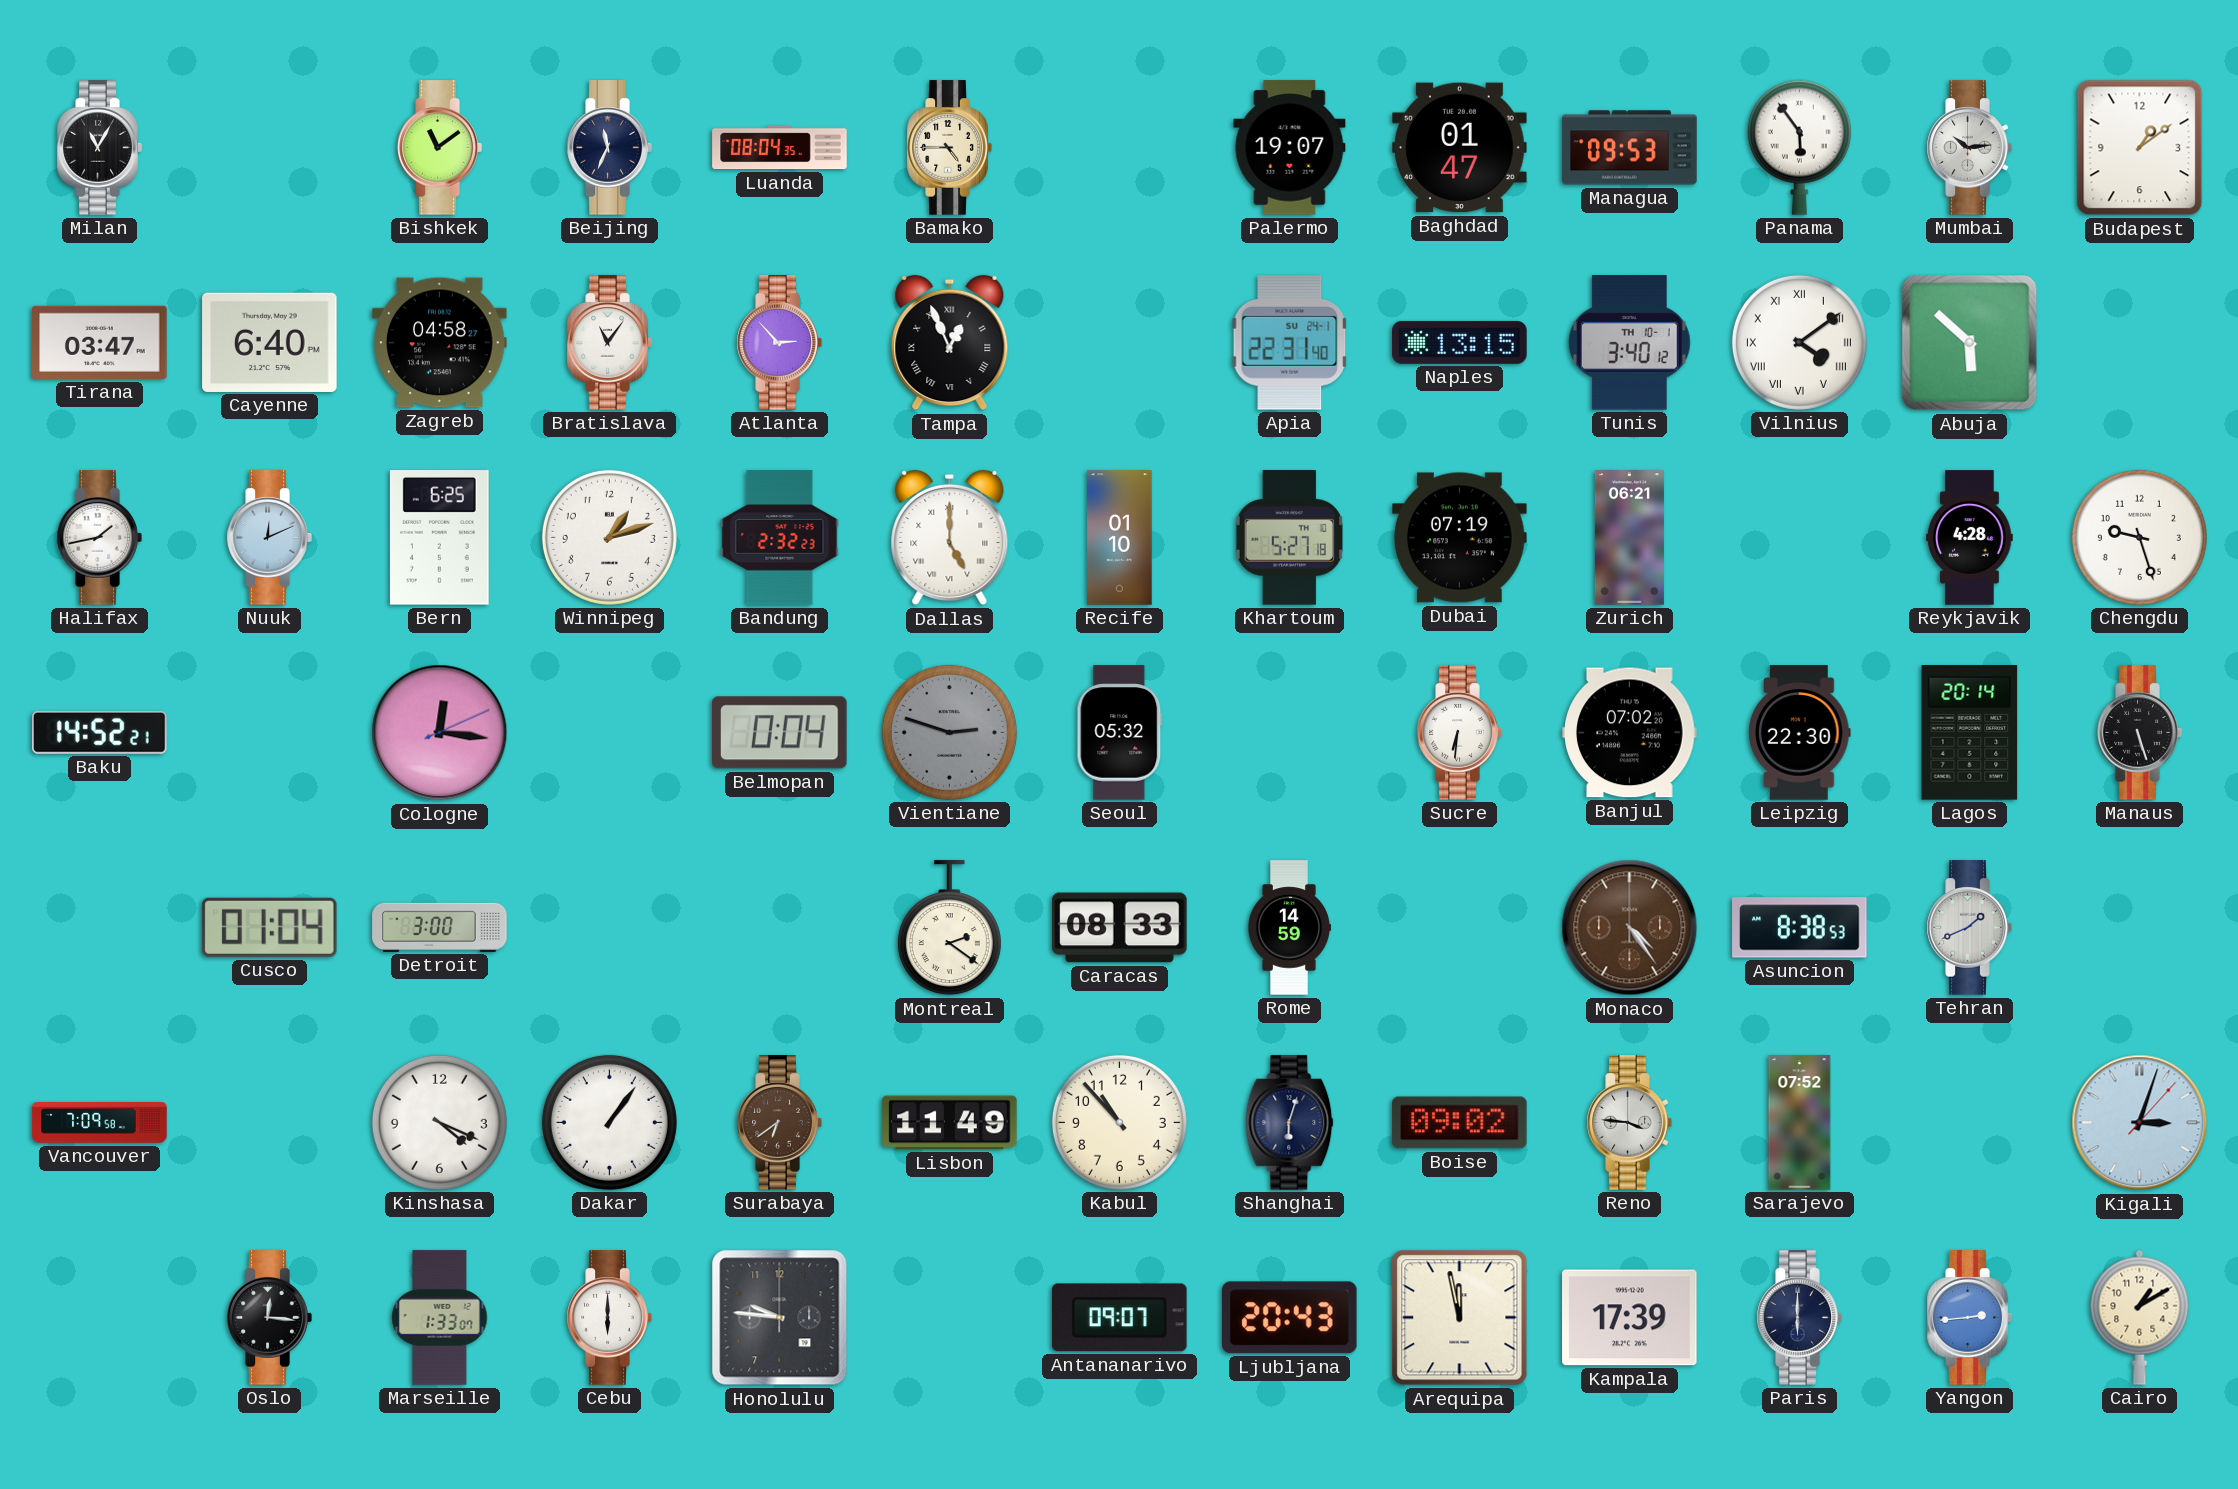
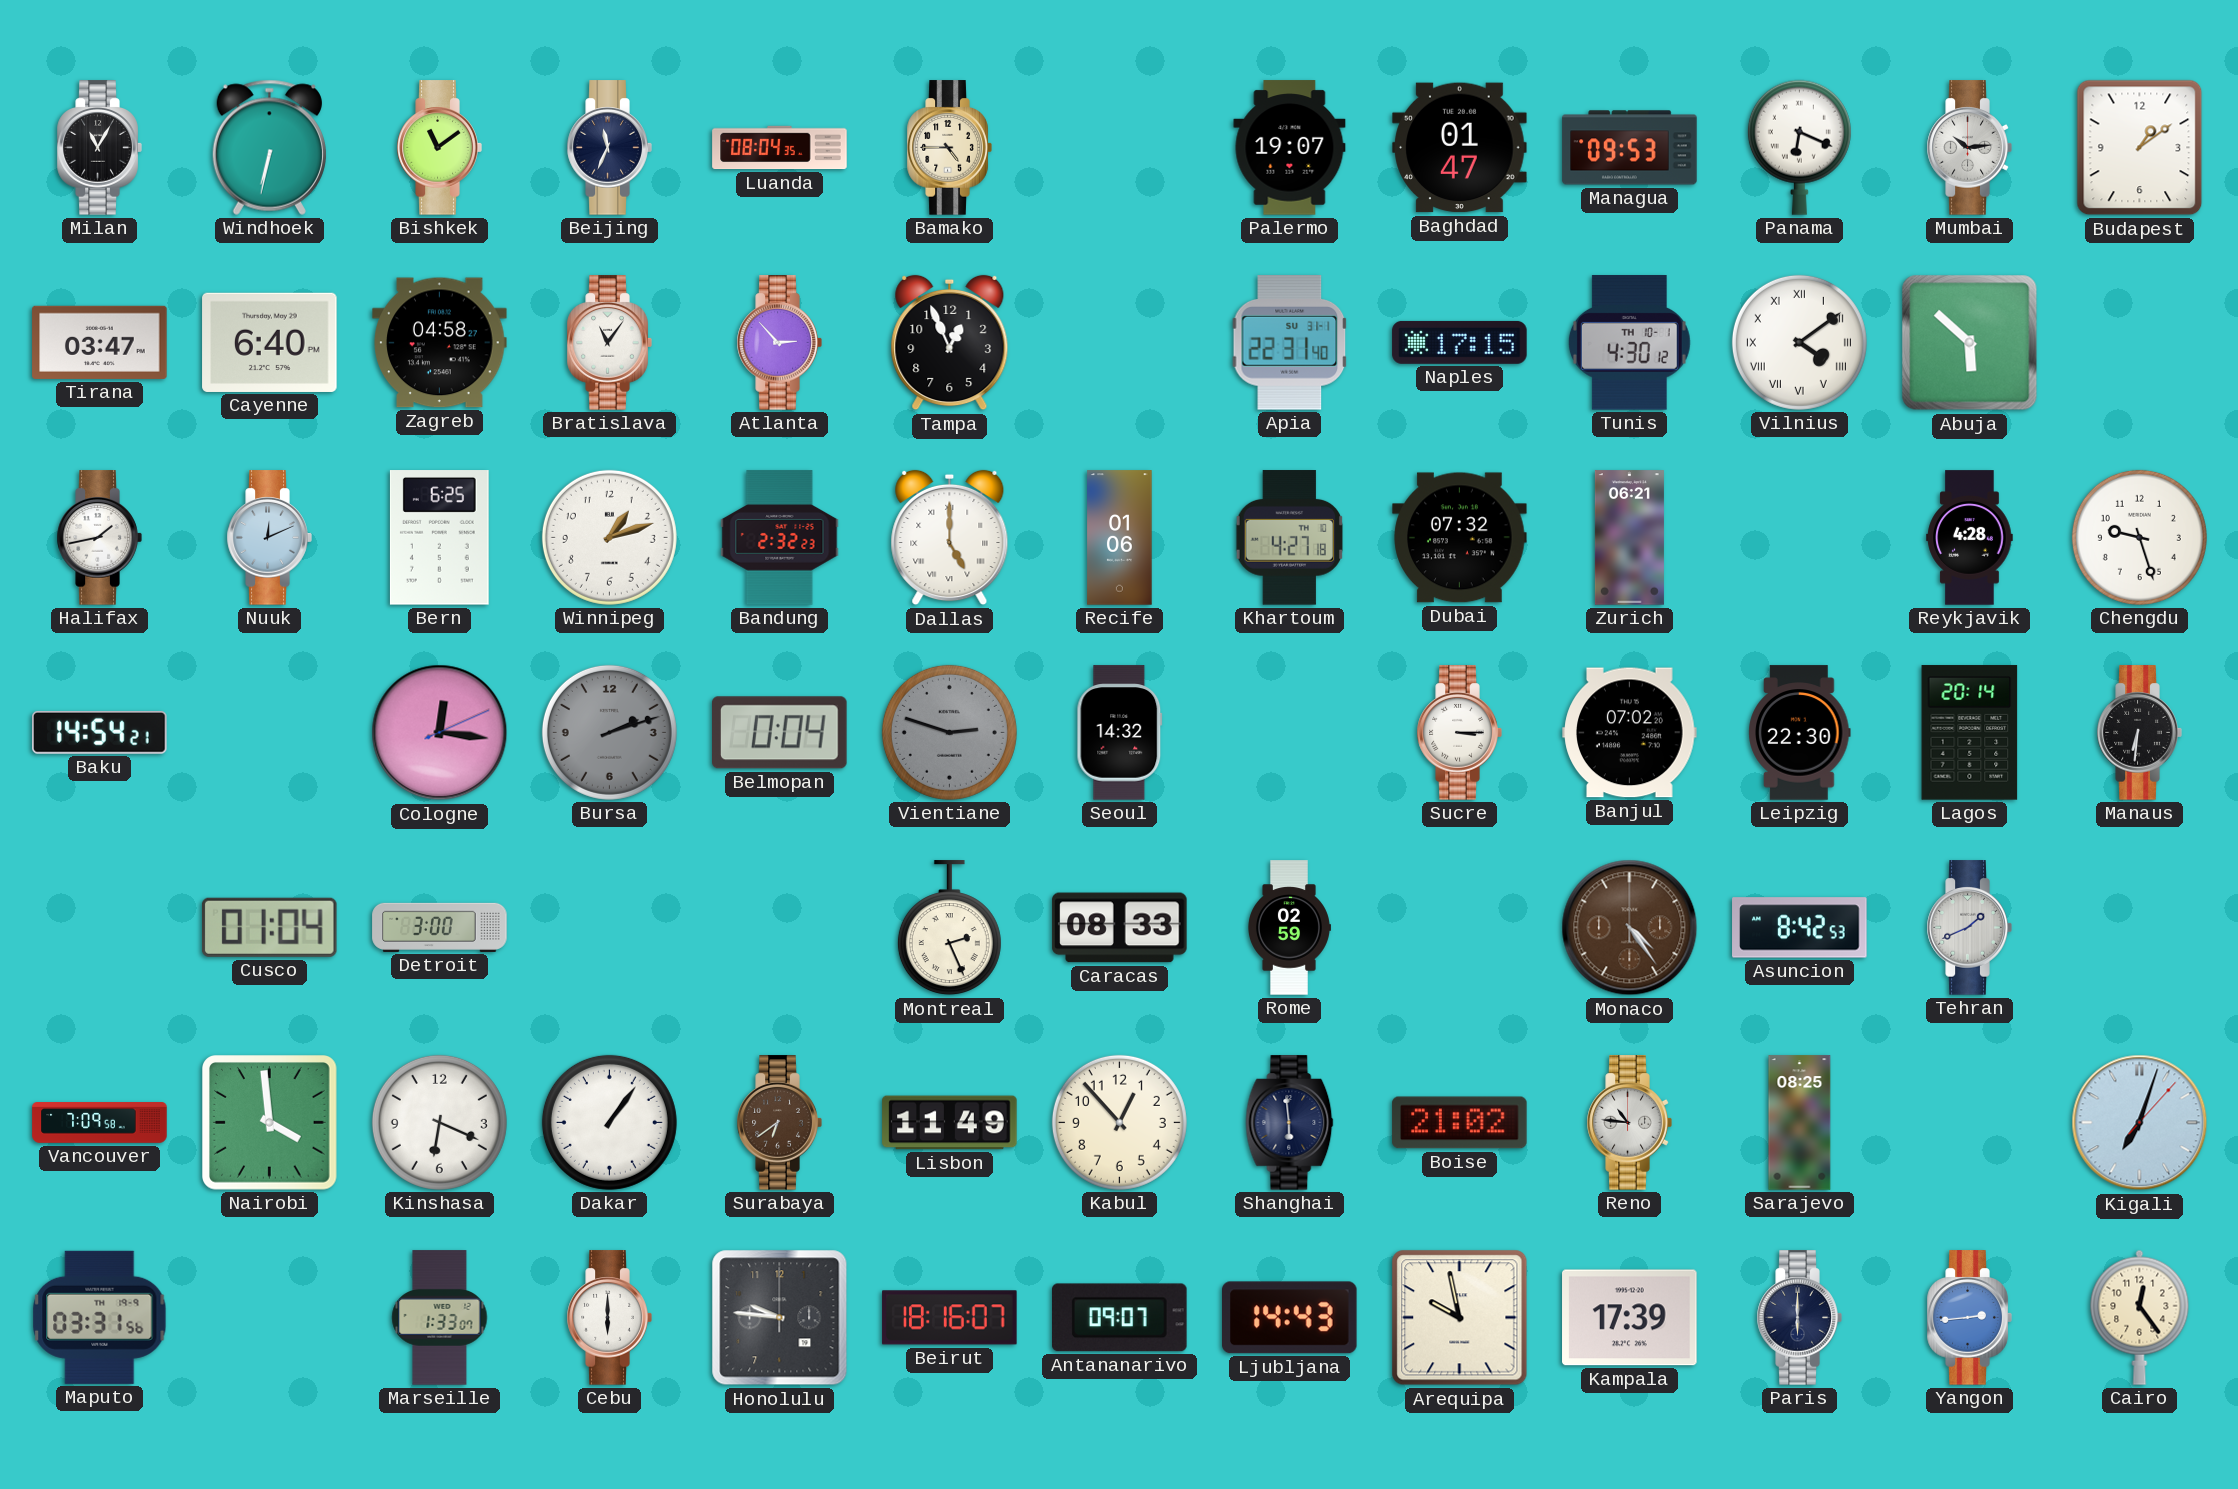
Windhoek: none -> 6:32 (269, 147)
Panama: 5:54 -> 6:19 (1799, 147)
Tampa numerals: Roman -> Arabic (950, 343)
Apia date: SU 24-1 -> SU 31-1 (1290, 343)
Naples: 13:15 -> 17:15 (1460, 342)
Tunis: 3:40 -> 4:30 (1629, 343)
Recife: 01:10 -> 01:06 (1120, 538)
Khartoum: 5:27 -> 4:27 (1289, 538)
Dubai: 07:19 -> 07:32 (1460, 538)
Baku: 14:52 -> 14:54 (100, 732)
Bursa: none -> 2:12 (609, 732)
Seoul: 05:32 -> 14:32 (1120, 733)
Sucre: 6:31 -> 3:15 (1459, 733)
Manaus: 5:27 -> 6:31 (2139, 733)
Montreal: 2:21 -> 2:26 (949, 928)
Rome: 14:59 -> 02:59 (1289, 928)
Asuncion: 8:38 -> 8:42 (1800, 928)
Nairobi: none -> 3:59 (270, 1123)
Kinshasa: 4:19 -> 6:19 (439, 1122)
Kabul: 10:53 -> 12:53 (1119, 1122)
Shanghai: 6:03 -> 5:59 (1290, 1123)
Boise: 09:02 -> 21:02 (1460, 1123)
Reno: 3:46 -> 10:46 (1629, 1123)
Sarajevo: 07:52 -> 08:25 (1800, 1123)
Kigali: 3:03 -> 7:03 (2140, 1123)
Maputo: none -> 03:31 (100, 1317)
Oslo: 12:16 -> none (269, 1318)
Beirut: none -> 18:16 (950, 1318)
Ljubljana: 20:43 -> 14:43 (1290, 1318)
Arequipa: 11:58 -> 9:58 (1460, 1318)
Cairo: 1:10 -> 12:24 (2140, 1317)
